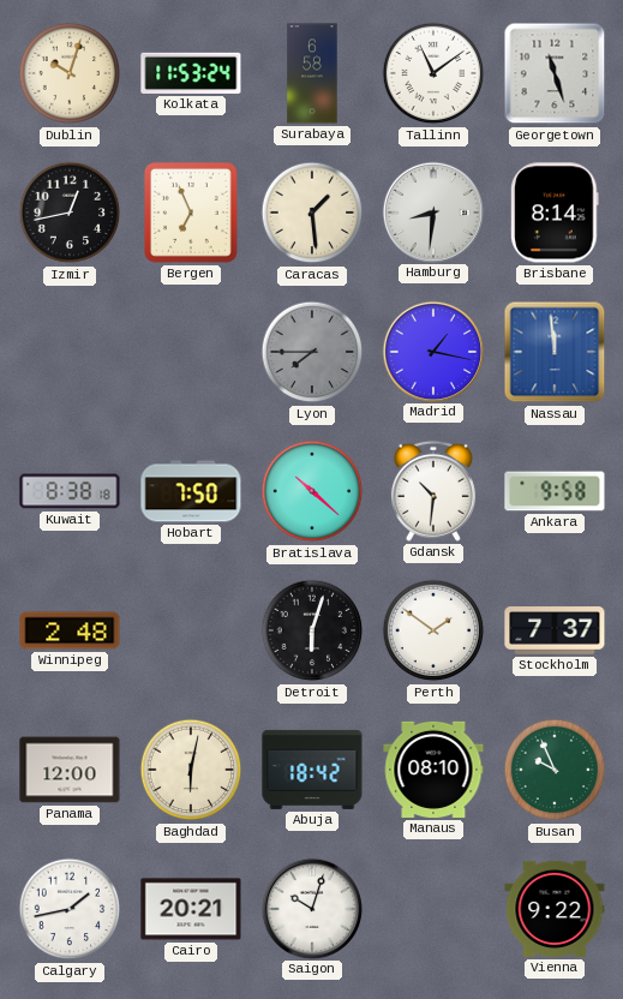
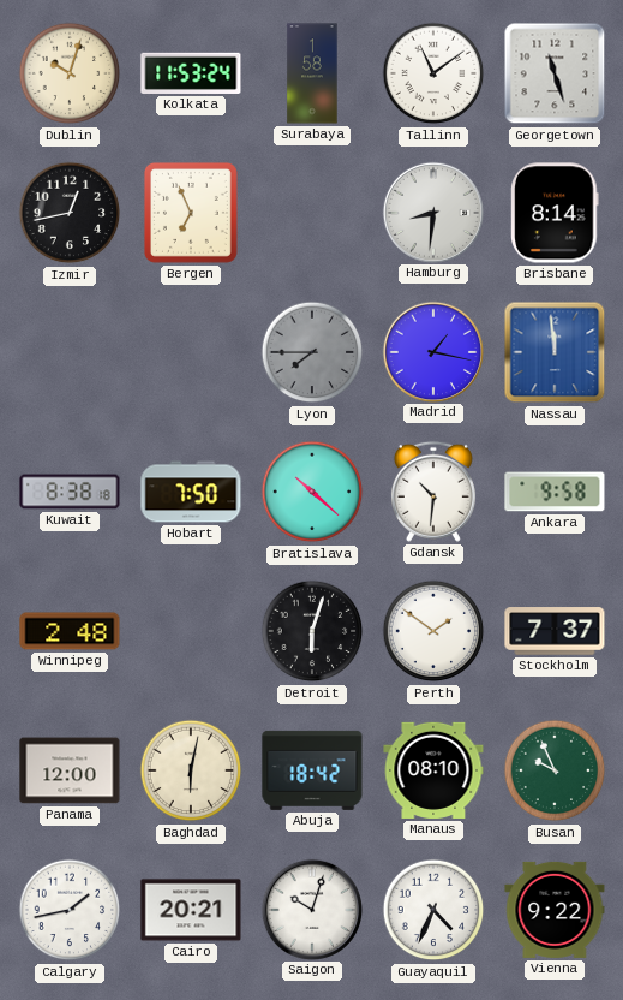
Surabaya: 6:58 -> 1:58 (312, 73)
Caracas: 1:29 -> none (312, 213)
Guayaquil: none -> 4:34 (433, 910)
